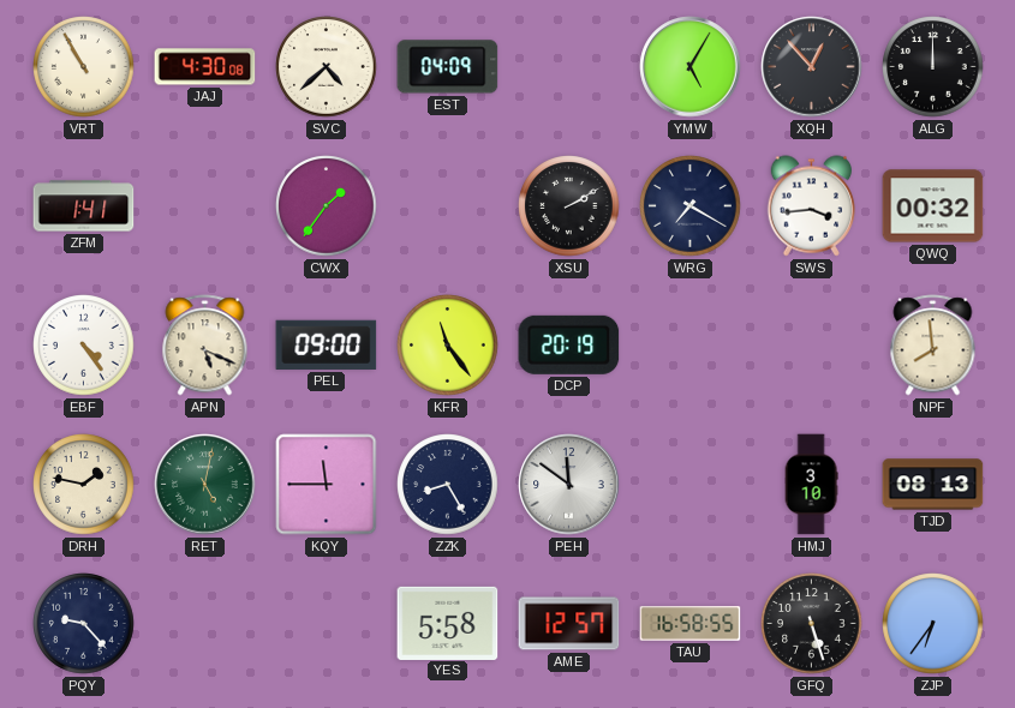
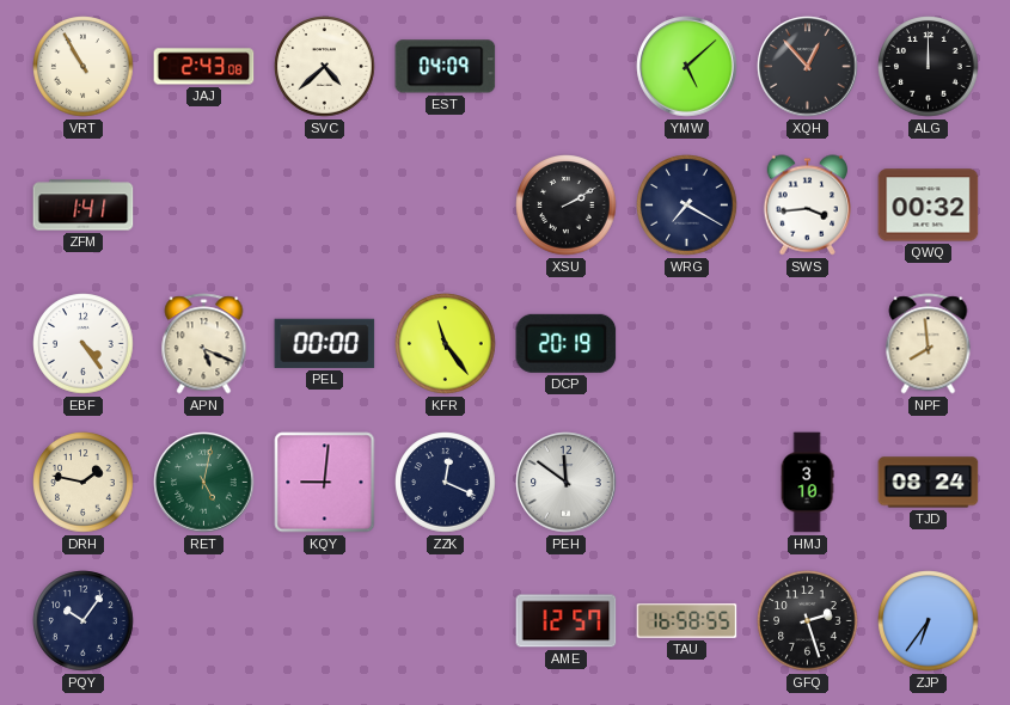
JAJ: 4:30 -> 2:43 (204, 67)
YMW: 5:05 -> 5:08 (687, 67)
CWX: 1:36 -> none (327, 206)
PEL: 09:00 -> 00:00 (325, 343)
KQY: 11:45 -> 9:01 (325, 483)
ZZK: 8:25 -> 12:19 (446, 483)
TJD: 08:13 -> 08:24 (929, 483)
PQY: 9:23 -> 10:06 (84, 621)
YES: 5:58 -> none (448, 623)
GFQ: 5:27 -> 2:27 (808, 621)
